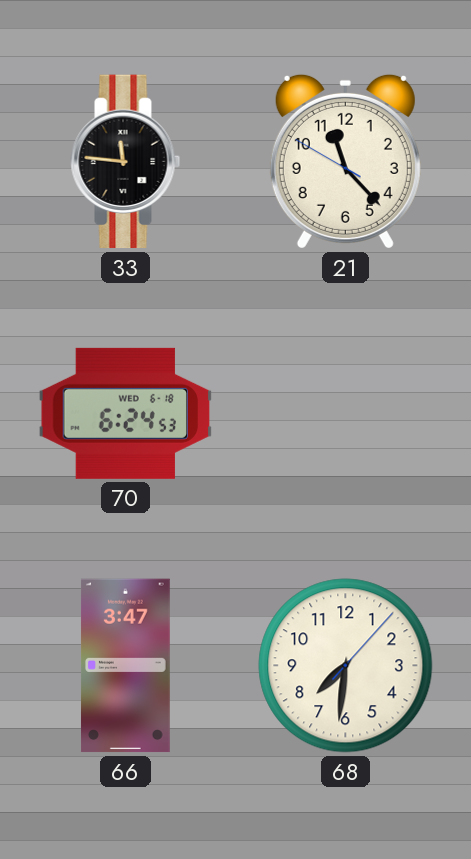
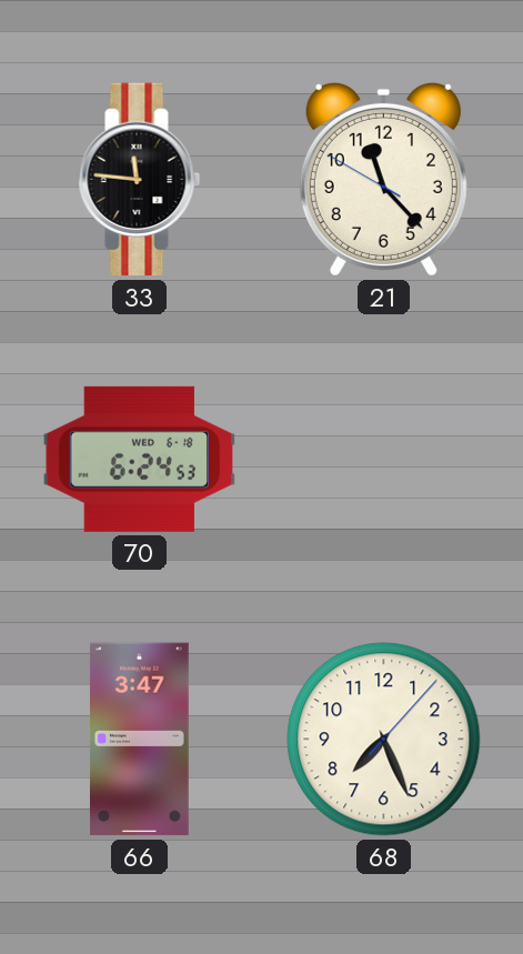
68: 7:31 -> 7:26 (384, 740)
